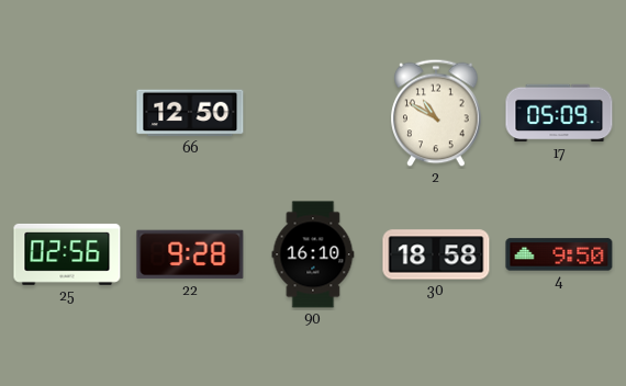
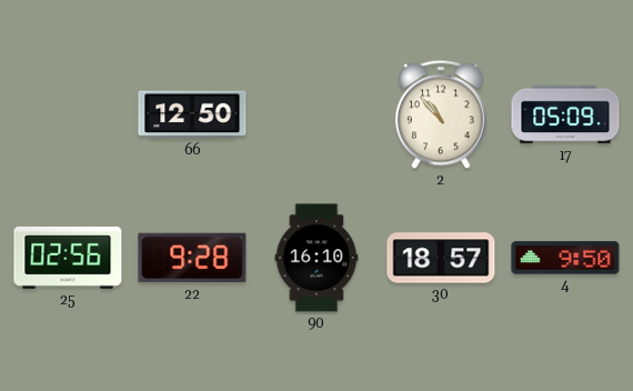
2: 10:50 -> 10:53 (441, 114)
30: 18:58 -> 18:57 (441, 258)
